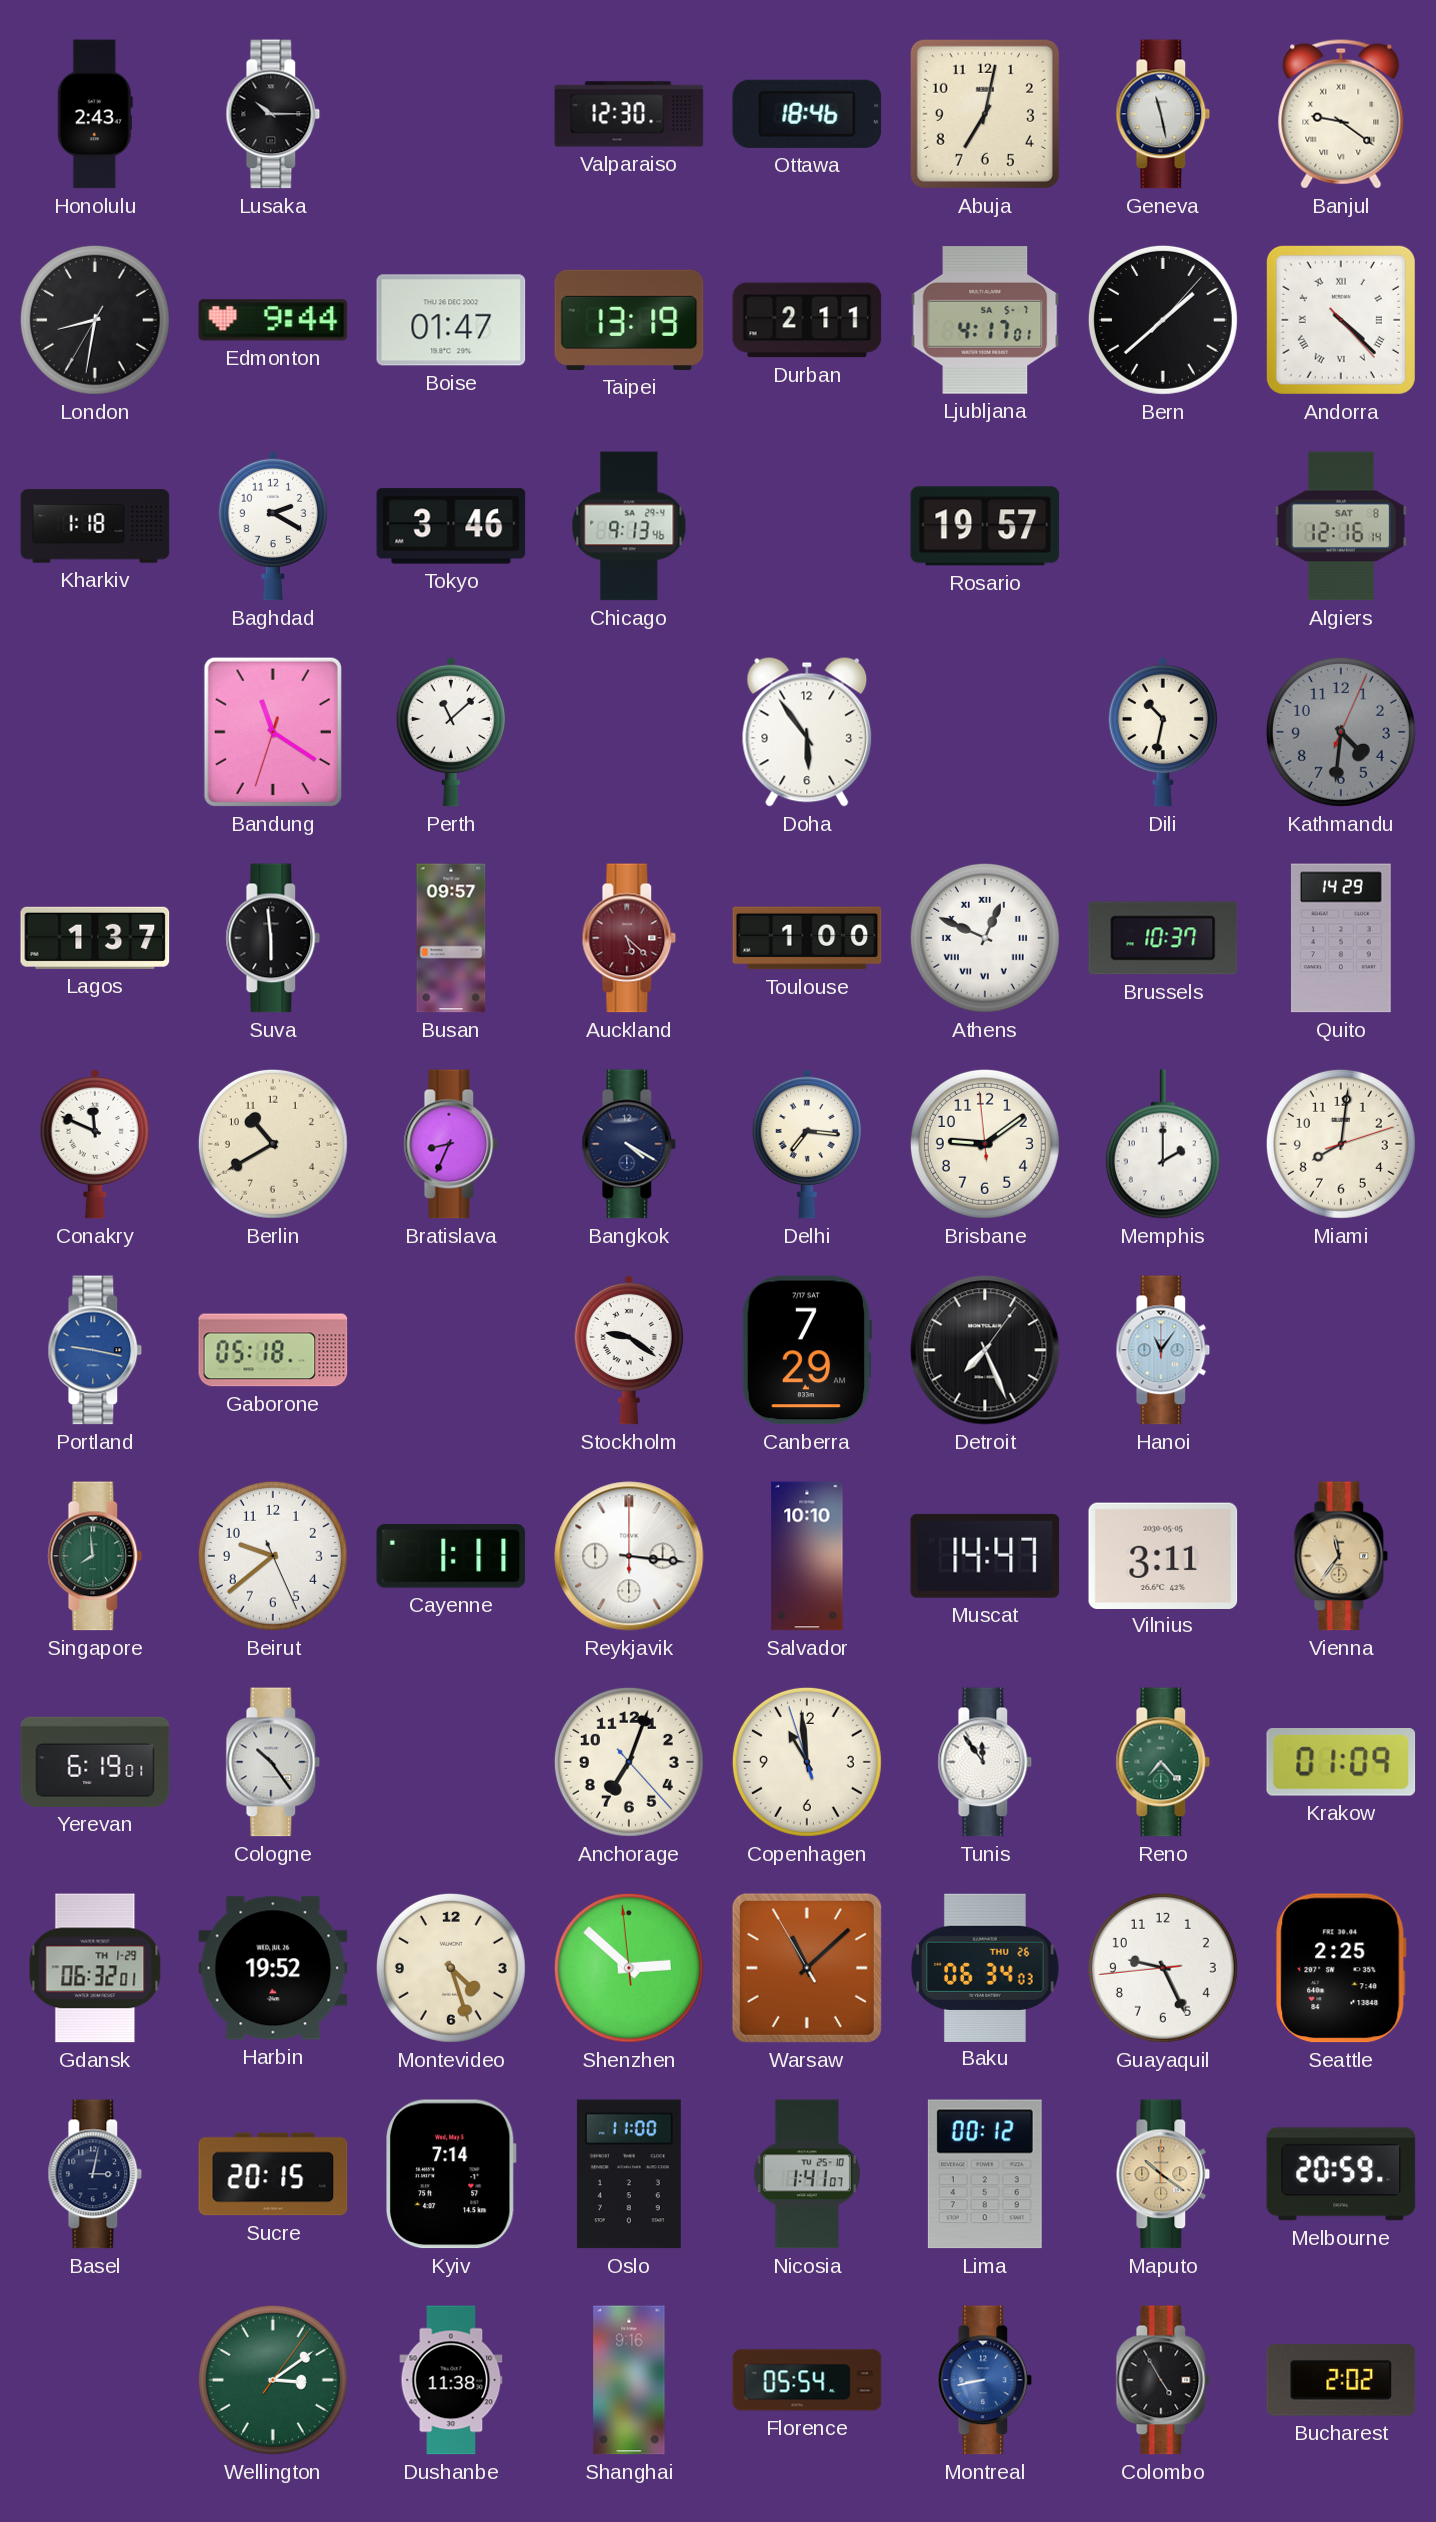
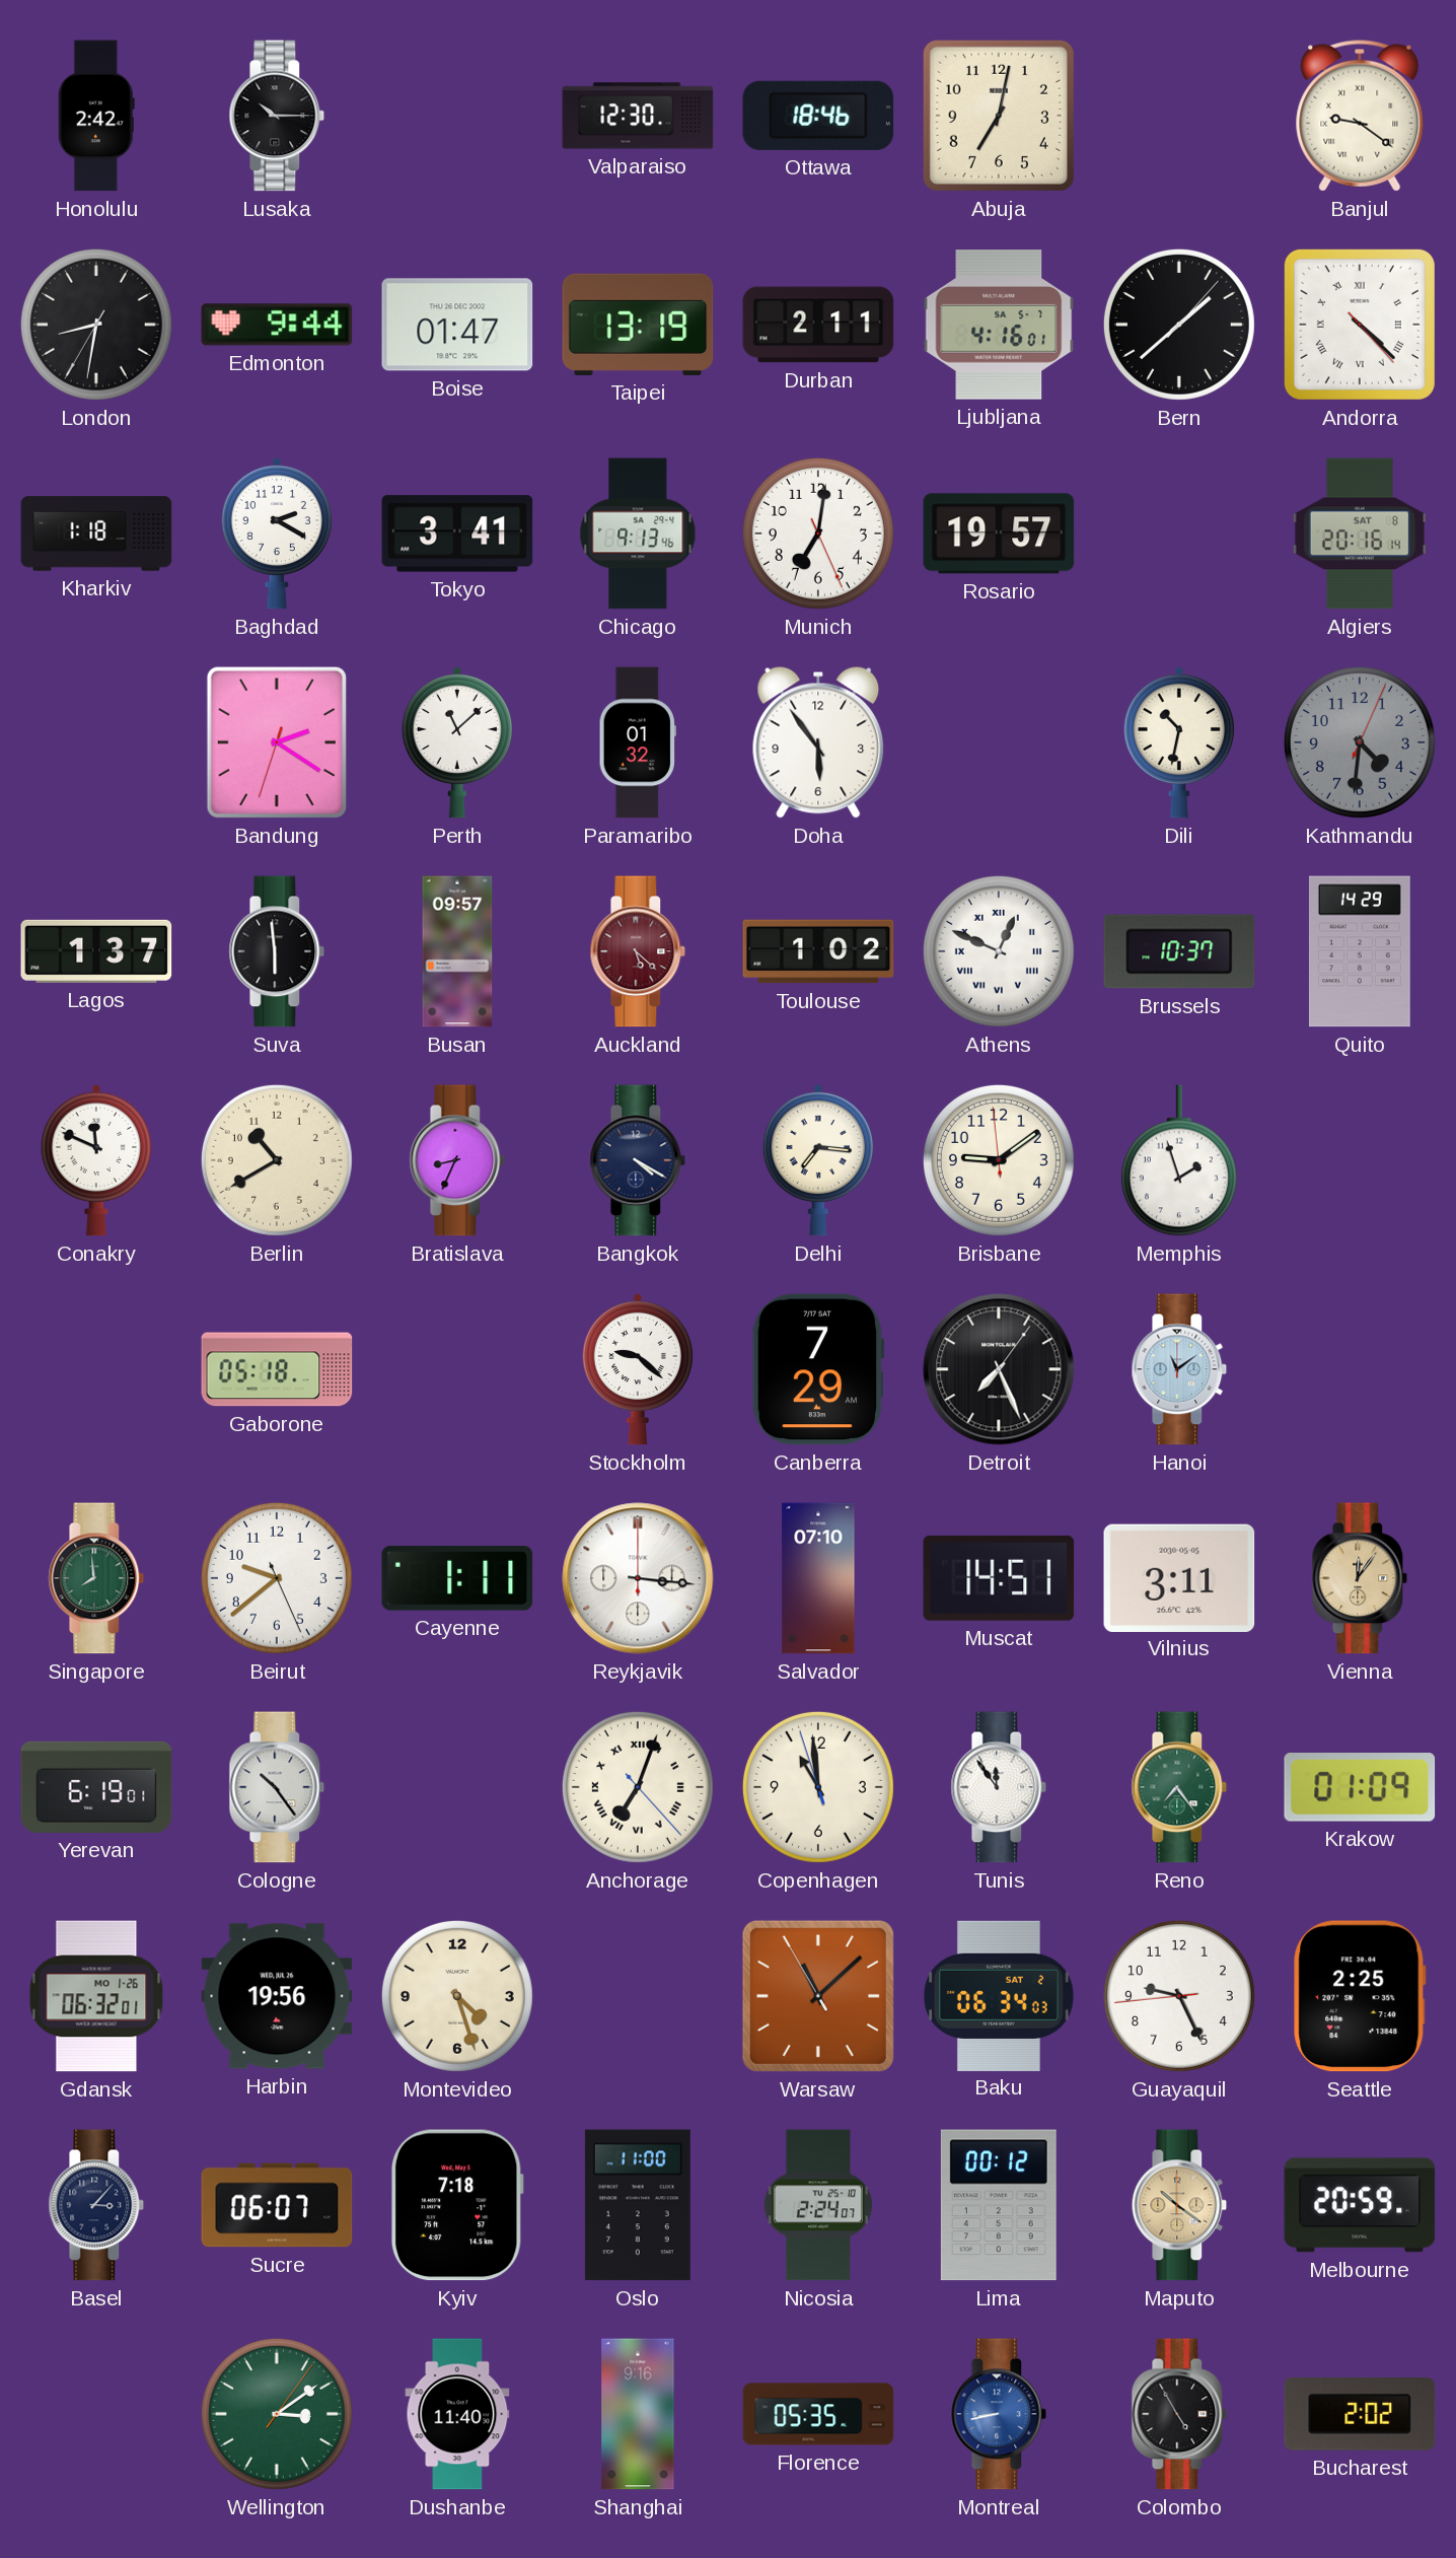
Honolulu: 2:43 -> 2:42 (96, 116)
Geneva: 11:28 -> none (1163, 114)
Ljubljana: 4:17 -> 4:16 (999, 325)
Tokyo: 3:46 -> 3:41 (457, 534)
Munich: none -> 7:01 (818, 534)
Algiers: 12:16 -> 20:16 (1360, 534)
Bandung: 11:20 -> 2:20 (277, 742)
Paramaribo: none -> 01:32 (638, 742)
Toulouse: 1:00 -> 1:02 (818, 951)
Memphis: 2:00 -> 1:57 (1179, 1160)
Miami: 8:01 -> none (1341, 1144)
Portland: 9:17 -> none (95, 1350)
Stockholm: 9:21 -> 9:22 (638, 1369)
Hanoi: 11:06 -> 11:09 (1179, 1369)
Salvador: 10:10 -> 07:10 (818, 1578)
Muscat: 14:47 -> 14:51 (999, 1578)
Vienna: 11:36 -> 12:06 (1360, 1578)
Anchorage numerals: Arabic -> Roman (638, 1787)
Reno: 7:23 -> 7:24 (1179, 1787)
Gdansk date: TH 1-29 -> MO 1-26 (96, 1996)
Harbin: 19:52 -> 19:56 (277, 1996)
Shenzhen: 2:51 -> none (629, 1968)
Baku date: THU 26 -> SAT 2 (999, 1995)
Basel: 3:02 -> 3:07 (96, 2205)
Sucre: 20:15 -> 06:07 (277, 2205)
Kyiv: 7:14 -> 7:18 (458, 2205)
Nicosia: 1:41 -> 2:24 (818, 2205)
Dushanbe: 11:38 -> 11:40 (457, 2414)
Florence: 05:54 -> 05:35 (818, 2414)
